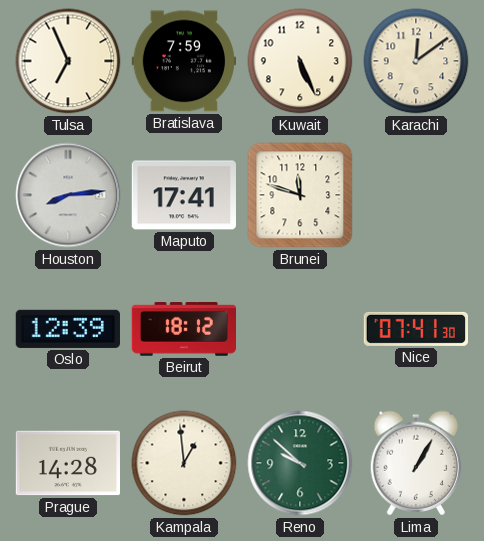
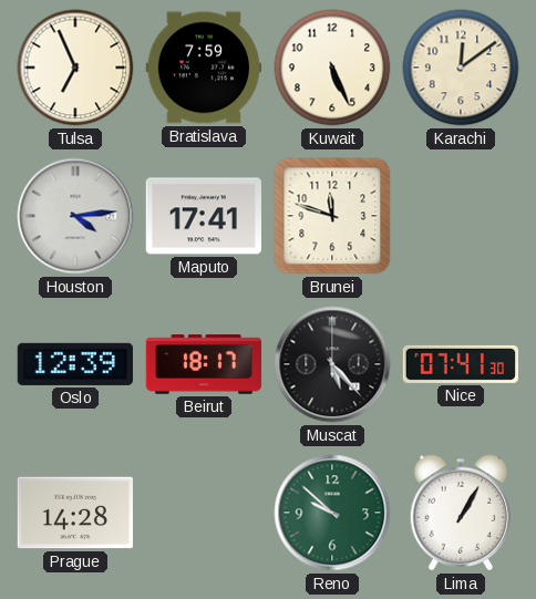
Houston: 8:14 -> 4:14 (75, 216)
Beirut: 18:12 -> 18:17 (203, 364)
Muscat: none -> 5:23 (332, 364)
Kampala: 12:59 -> none (184, 463)
